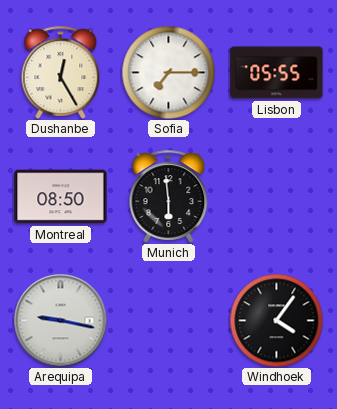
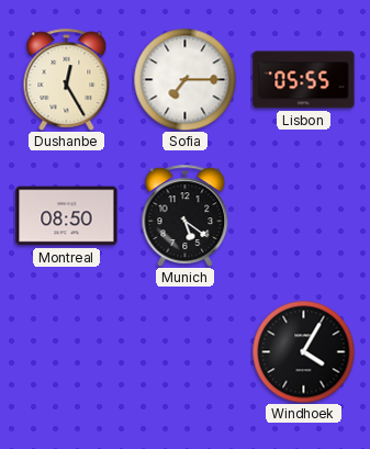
Munich: 5:59 -> 5:21 (186, 215)
Arequipa: 9:17 -> none (60, 320)
Windhoek: 4:06 -> 4:05 (303, 351)
